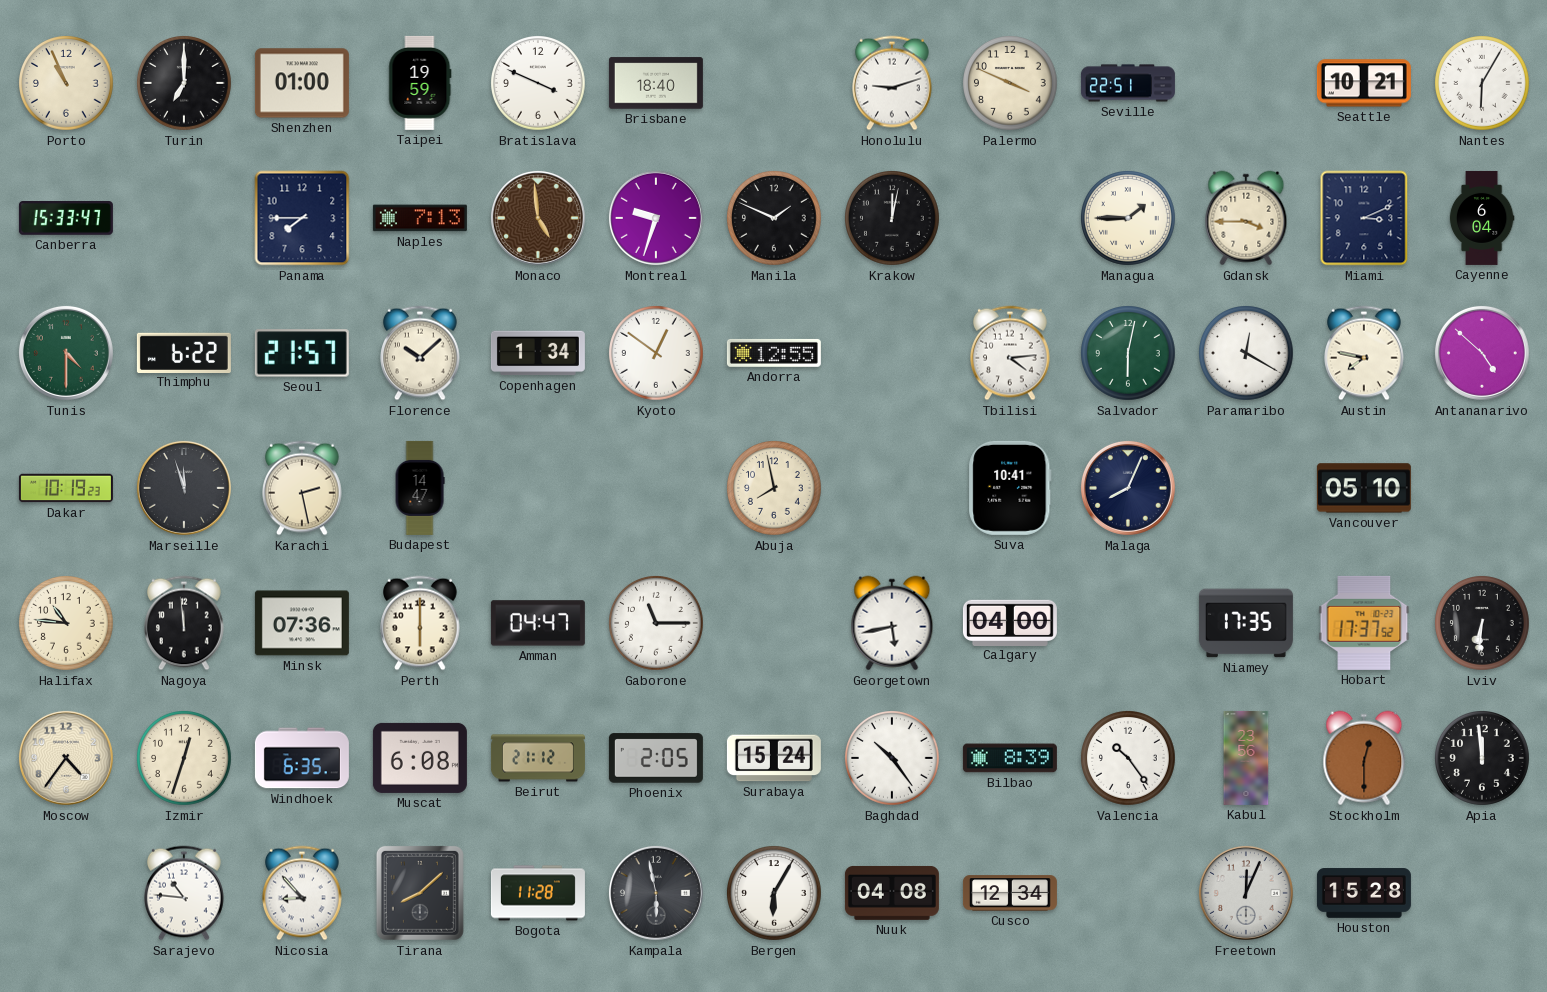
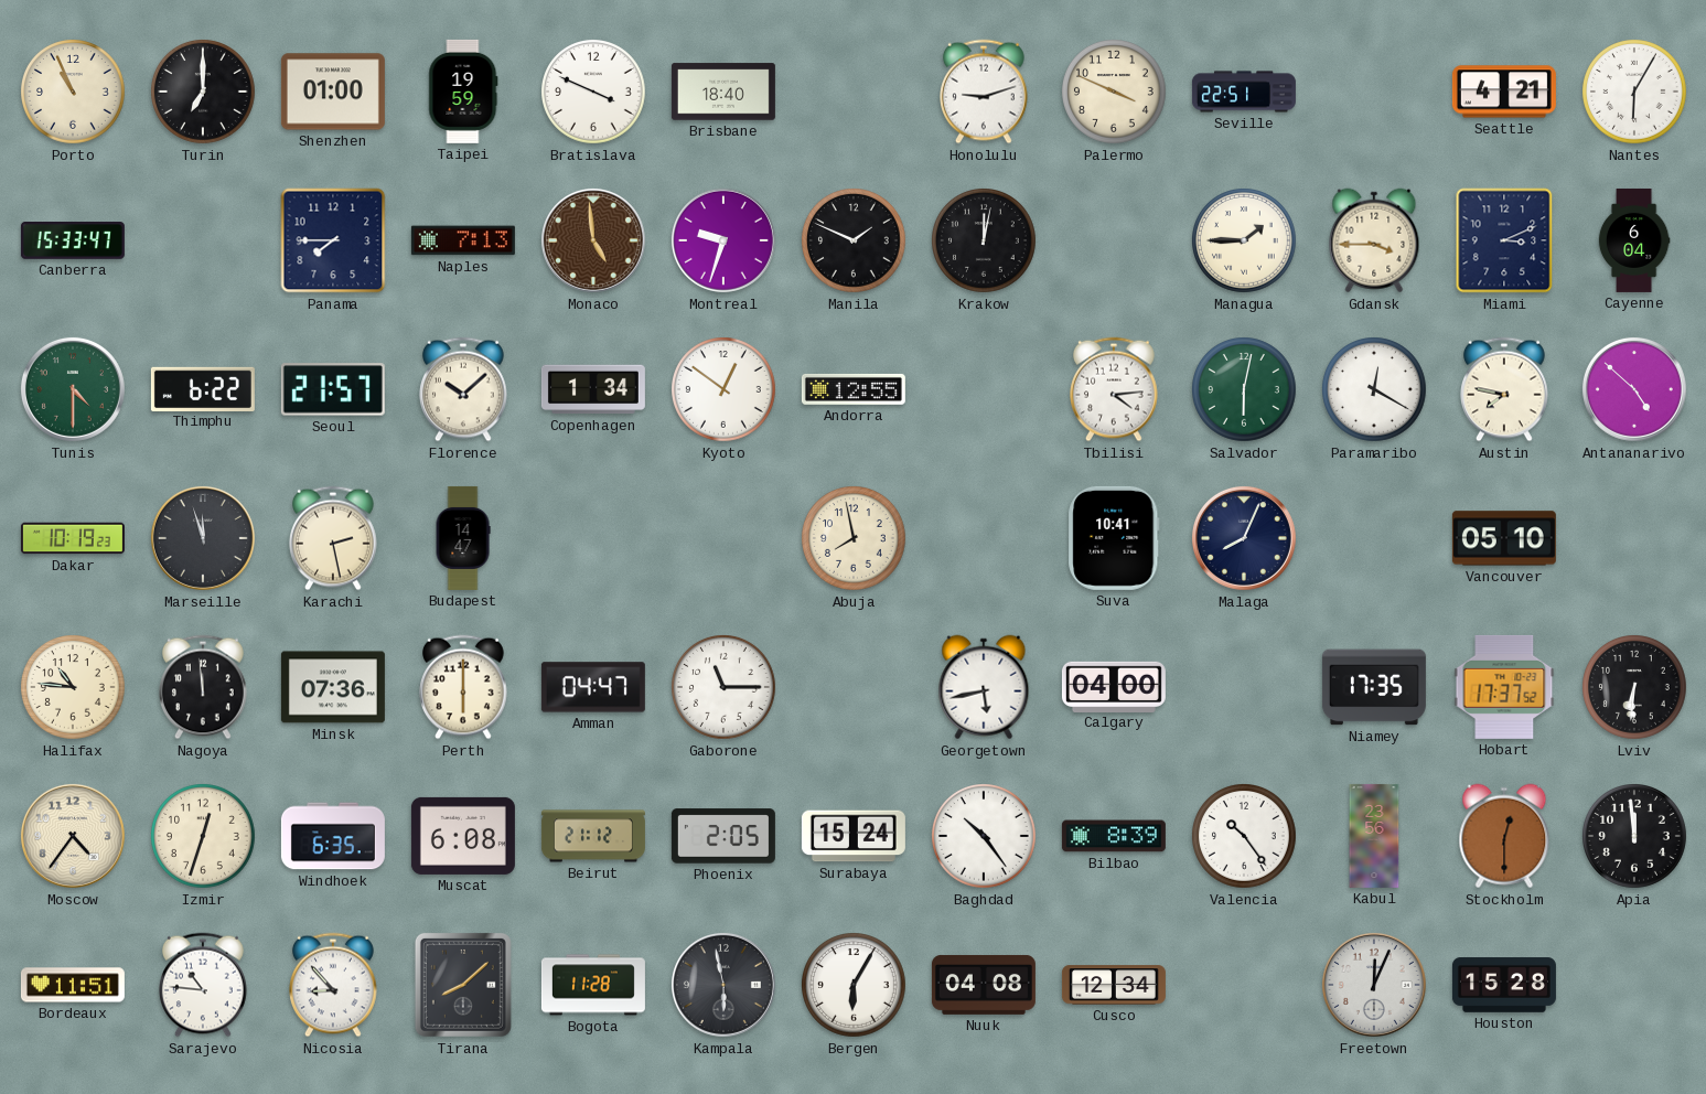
Seattle: 10:21 -> 4:21 (1504, 92)
Bordeaux: none -> 11:51 (73, 985)
